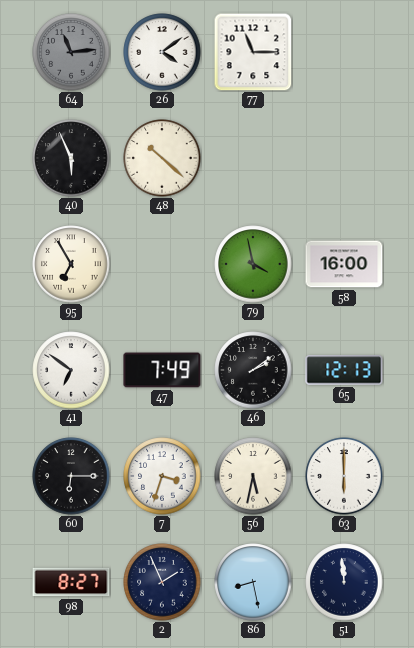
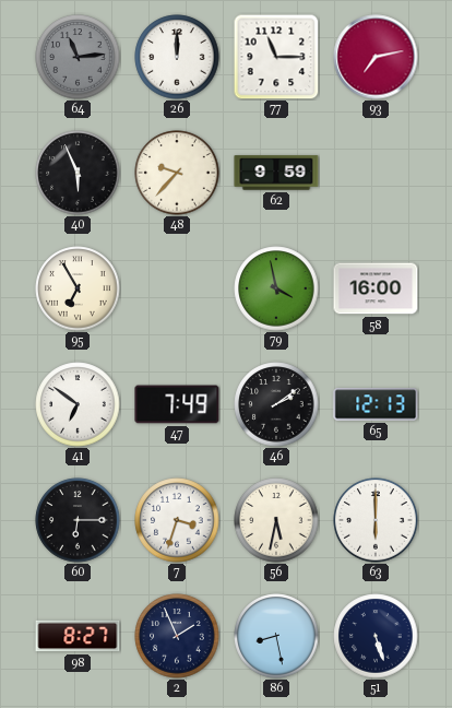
26: 4:09 -> 12:00 (177, 57)
93: none -> 7:13 (376, 57)
48: 10:22 -> 9:37 (177, 173)
62: none -> 9:59 (276, 173)
51: 11:59 -> 5:27 (376, 636)
